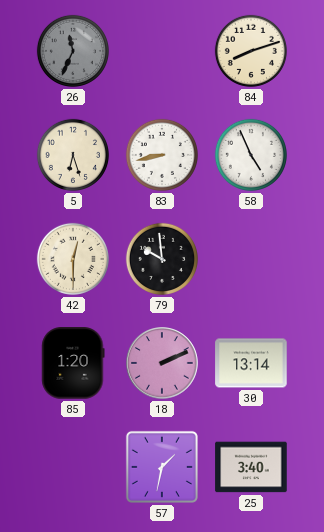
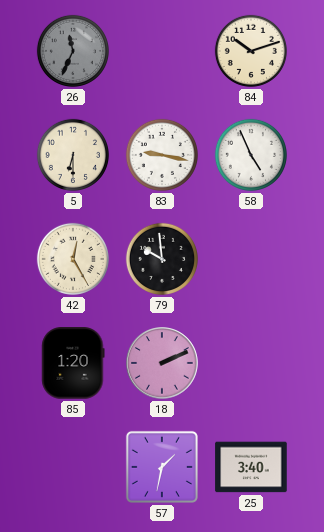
84: 8:12 -> 10:12 (251, 51)
5: 6:27 -> 6:30 (73, 155)
83: 8:43 -> 9:17 (162, 155)
42: 12:30 -> 12:25 (73, 259)
30: 13:14 -> none (251, 363)
